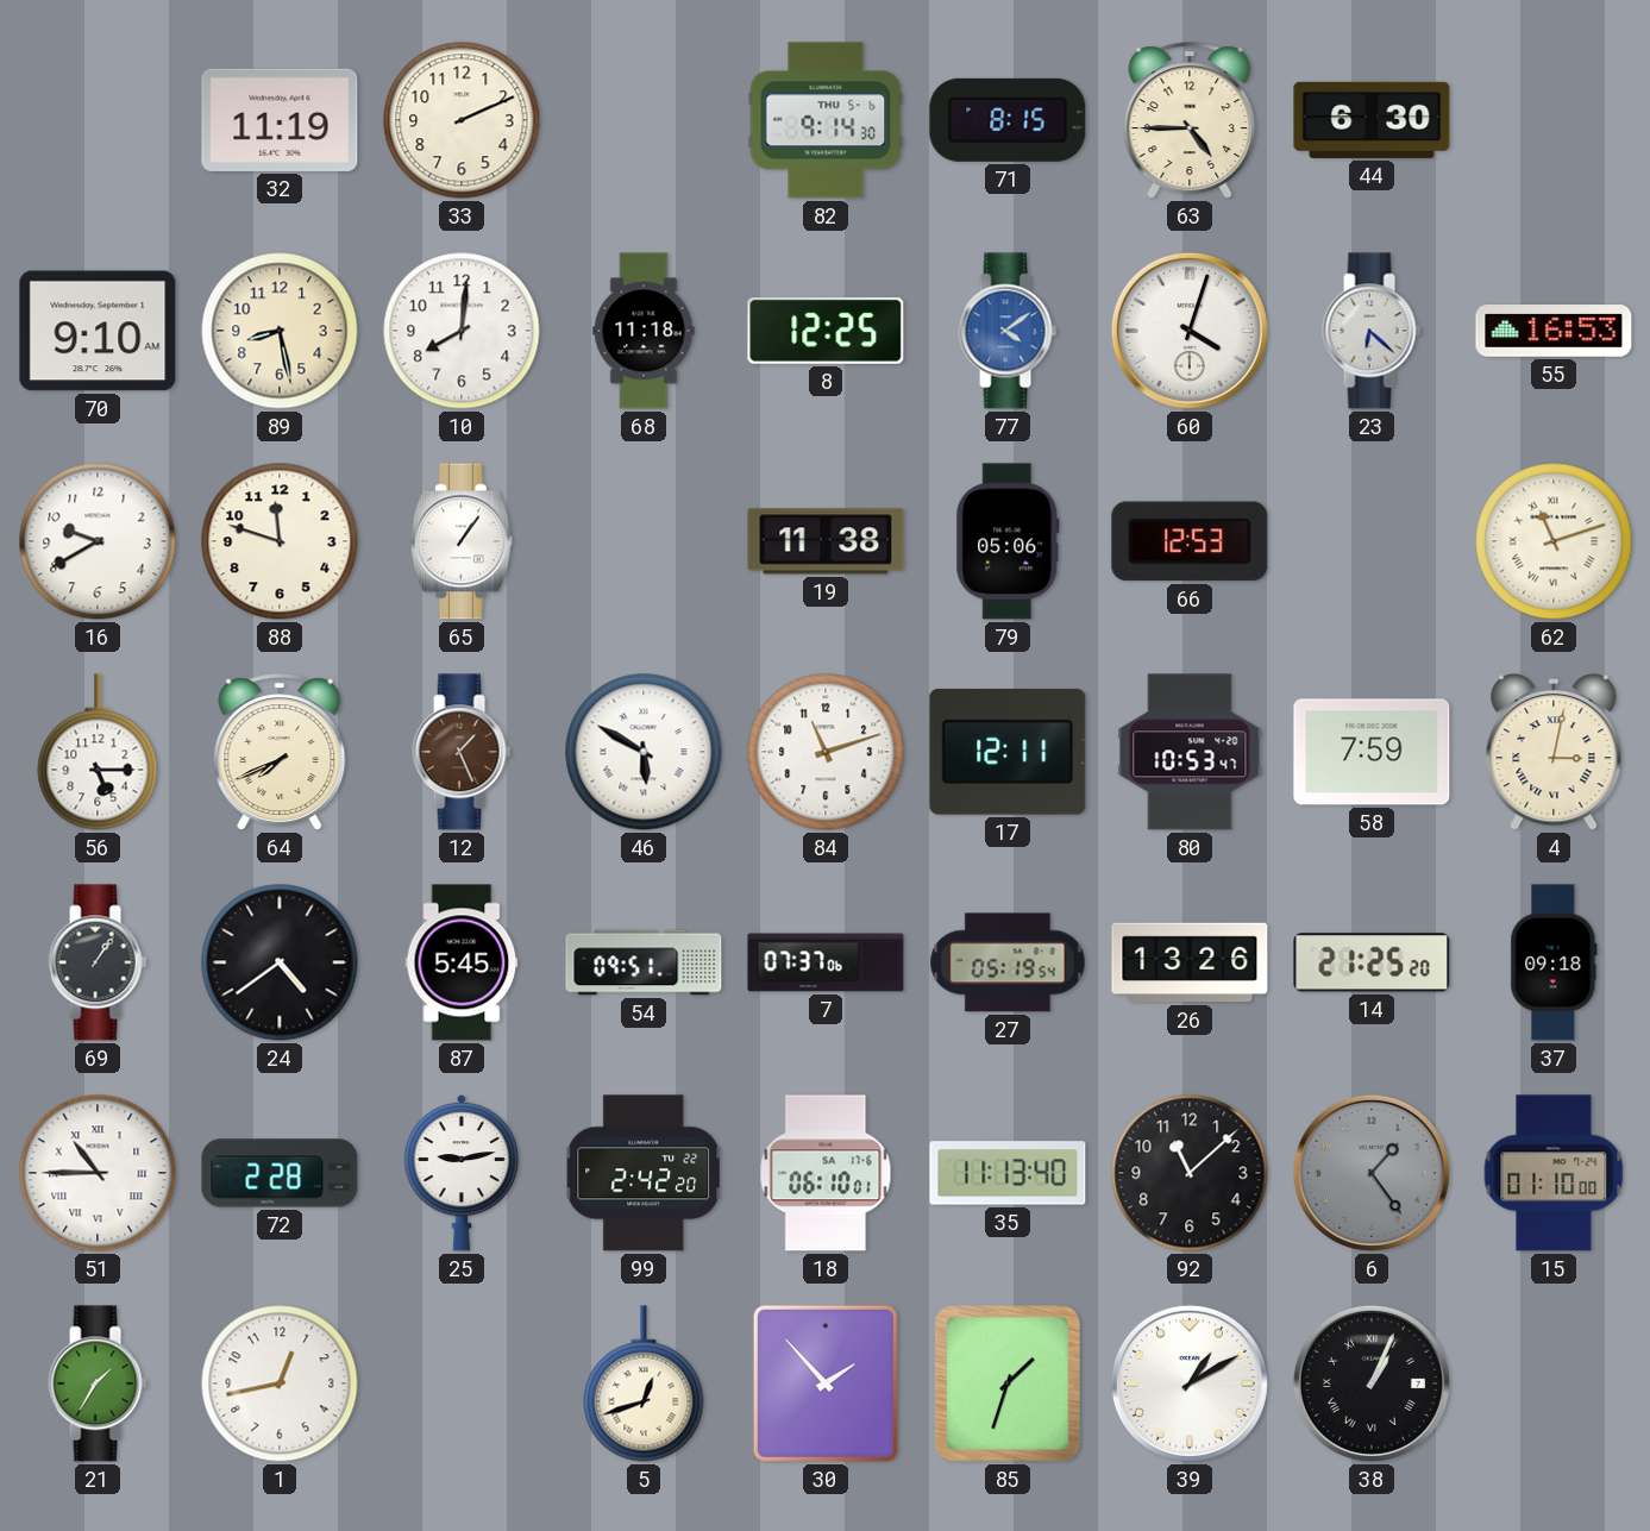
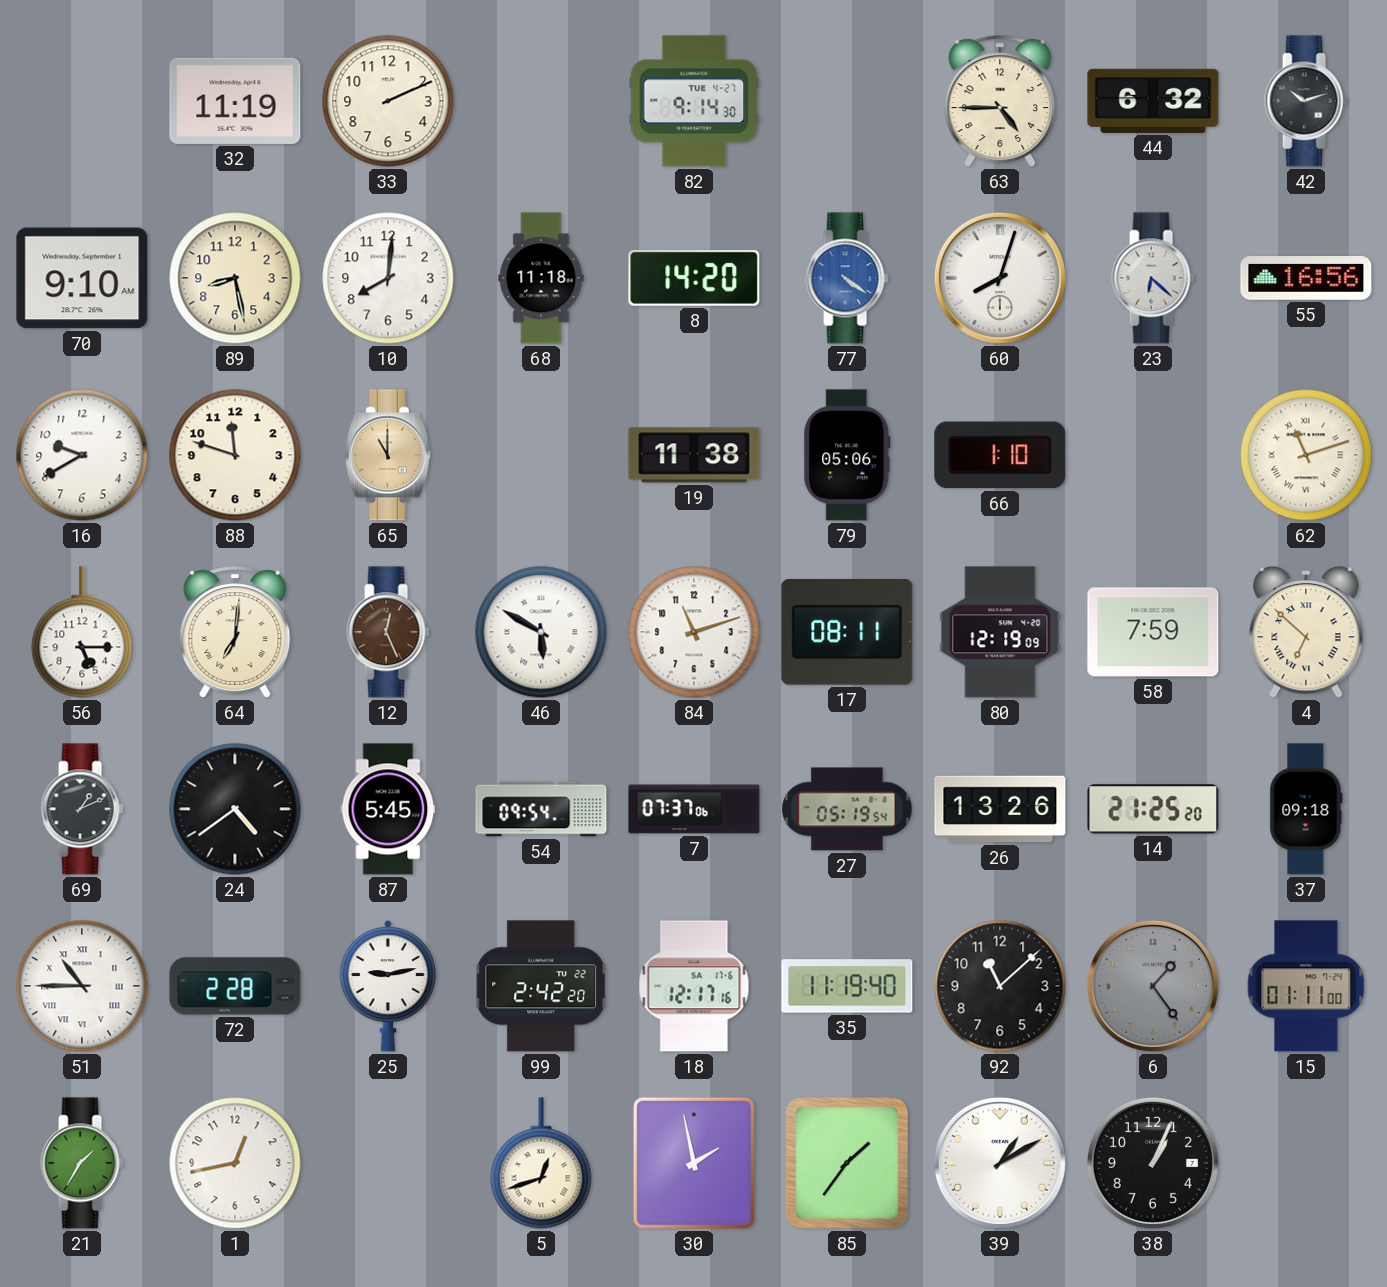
82 date: THU 5-6 -> TUE 4-27 (694, 101)
71: 8:15 -> none (1008, 120)
44: 6:30 -> 6:32 (1153, 101)
42: none -> 10:12 (1306, 101)
8: 12:25 -> 14:20 (694, 278)
77: 4:09 -> 4:21 (847, 278)
60: 4:03 -> 8:03 (1000, 278)
55: 16:53 -> 16:56 (1306, 279)
65: 1:06 -> 11:00 (388, 455)
65 dial: white -> champagne (388, 455)
66: 12:53 -> 1:10 (1000, 455)
64: 7:41 -> 7:01 (235, 632)
12: 1:26 -> 12:26 (388, 632)
17: 12:11 -> 08:11 (847, 633)
80: 10:53 -> 12:19 (1000, 632)
4: 3:02 -> 6:52 (1306, 632)
69: 1:06 -> 1:11 (82, 809)
54: 09:51 -> 09:54 (541, 809)
18: 06:10 -> 12:17 (694, 986)
35: 11:13 -> 11:19 (847, 986)
15: 01:10 -> 01:11 (1306, 986)
30: 1:53 -> 1:58 (694, 1163)
85: 1:33 -> 1:36 (848, 1164)
38 numerals: Roman -> Arabic (1153, 1163)
